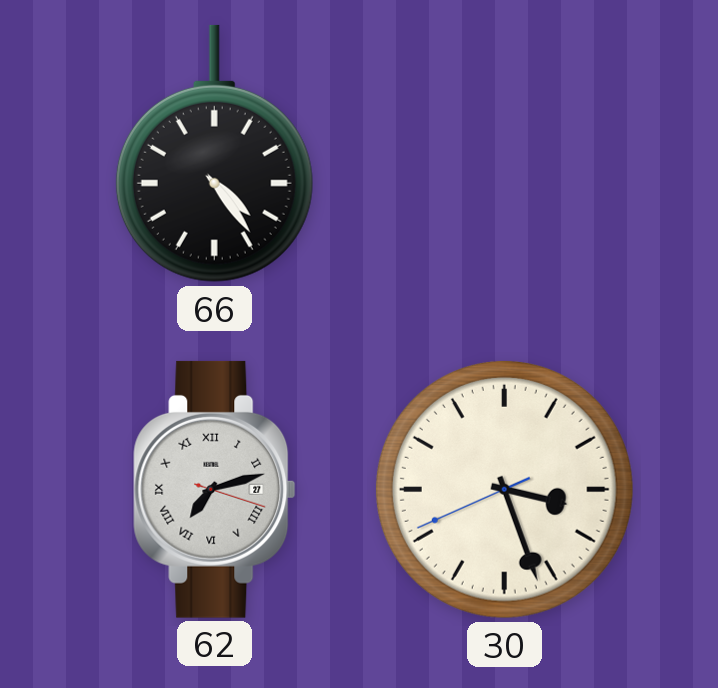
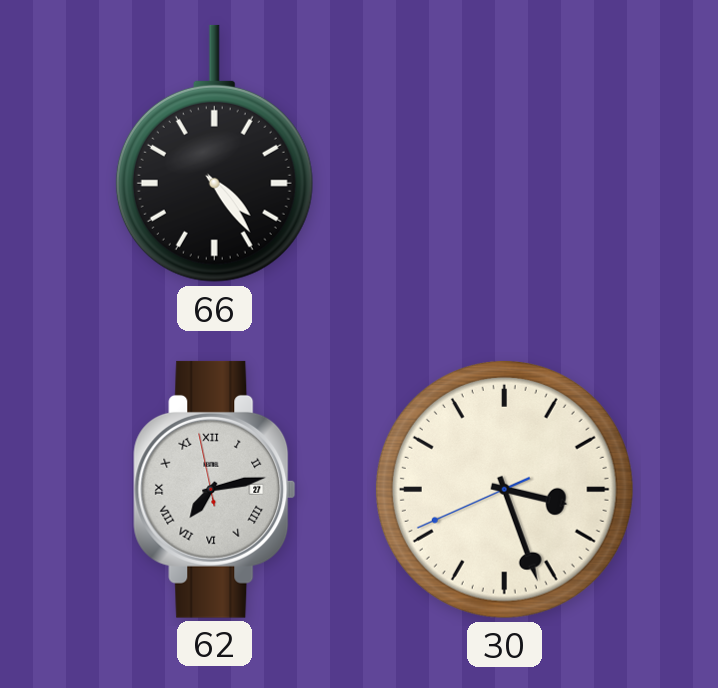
62: 7:12:18 -> 7:12:58 (215, 489)
